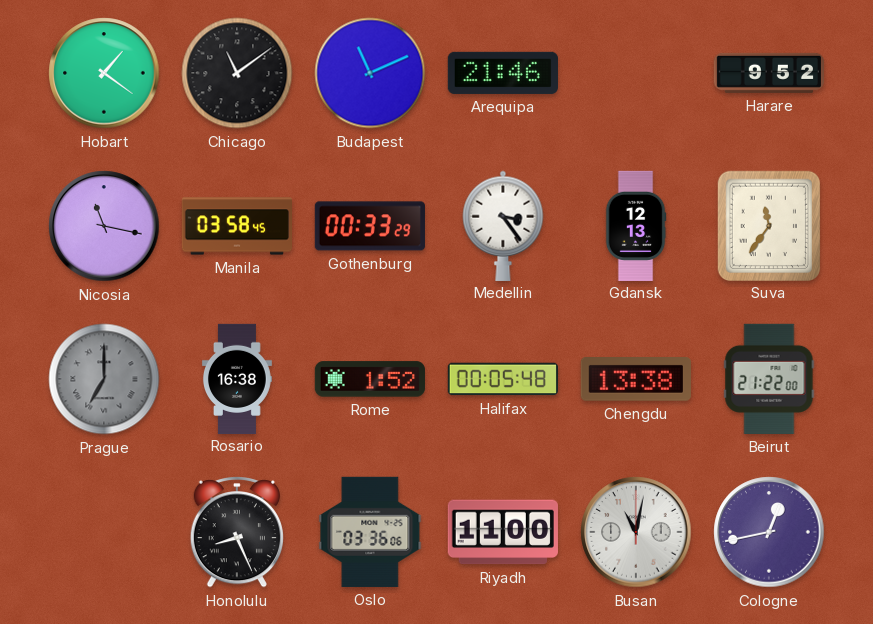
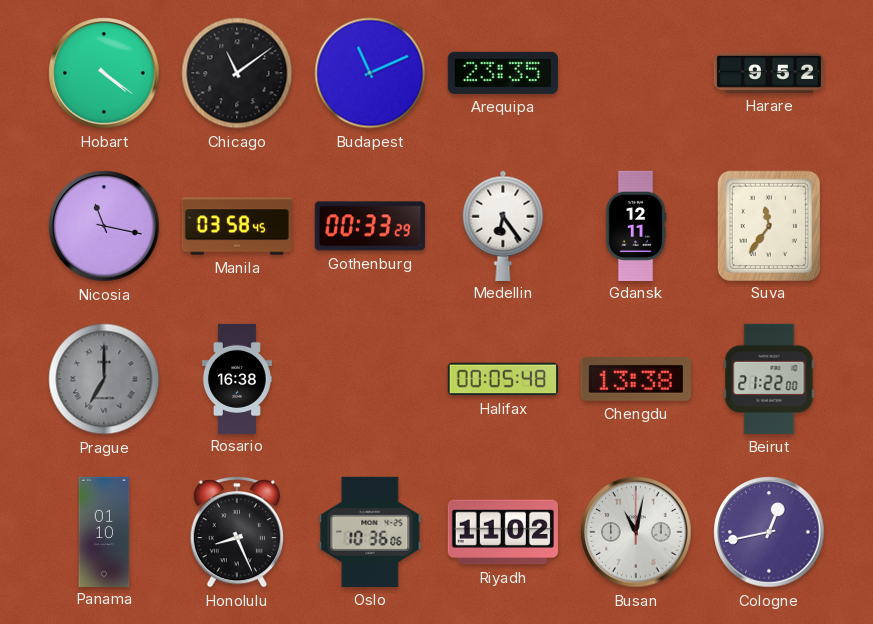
Hobart: 1:21 -> 4:21 (104, 73)
Arequipa: 21:46 -> 23:35 (503, 73)
Medellin: 3:24 -> 6:24 (503, 225)
Gdansk: 12:13 -> 12:11 (636, 225)
Rome: 1:52 -> none (370, 379)
Panama: none -> 01:10 (104, 531)
Oslo: 03:36 -> 10:36 (370, 532)
Riyadh: 11:00 -> 11:02 (503, 532)
